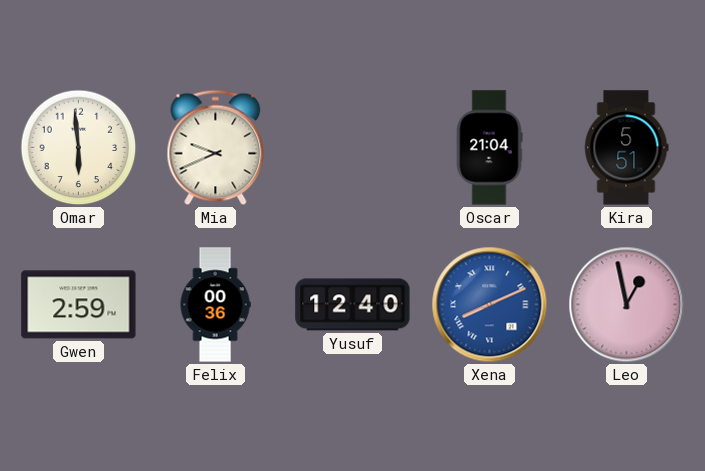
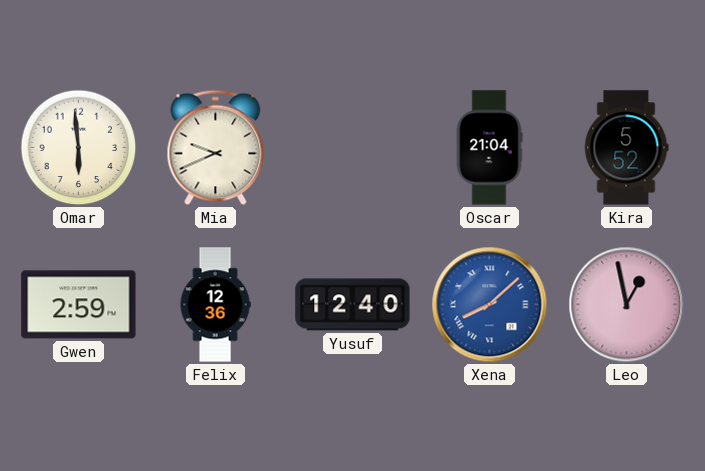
Kira: 5:51 -> 5:52 (626, 148)
Felix: 00:36 -> 12:36 (215, 305)
Xena: 8:11 -> 8:08 (490, 305)
